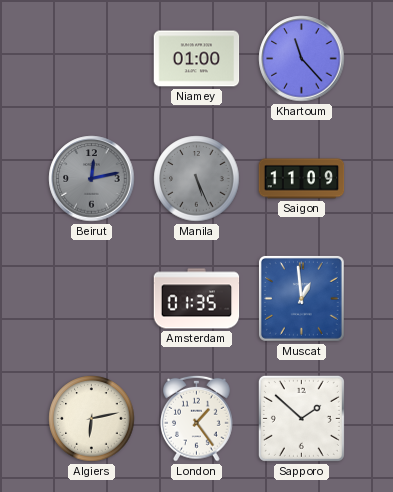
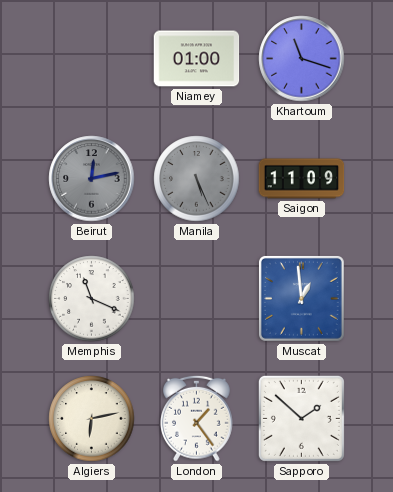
Khartoum: 11:23 -> 11:18 (302, 59)
Memphis: none -> 11:19 (92, 299)
Amsterdam: 01:35 -> none (197, 299)
